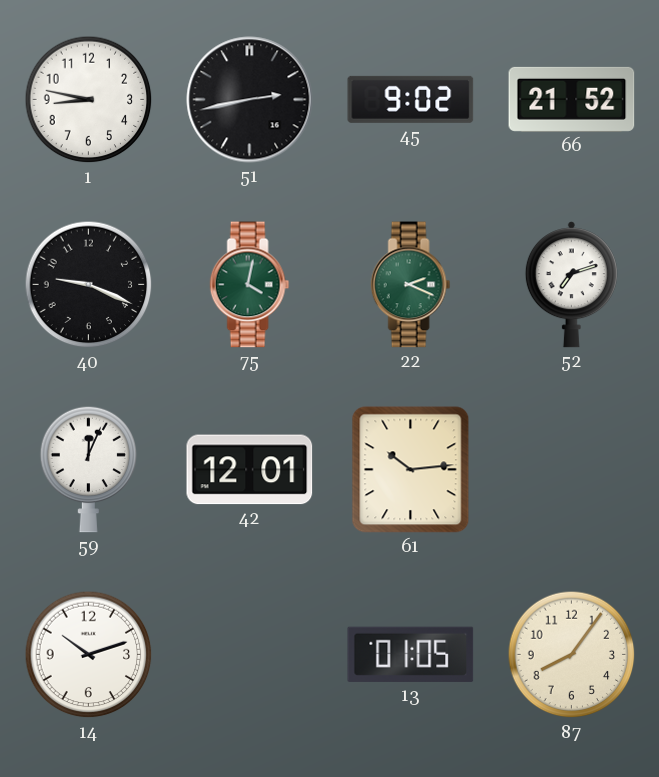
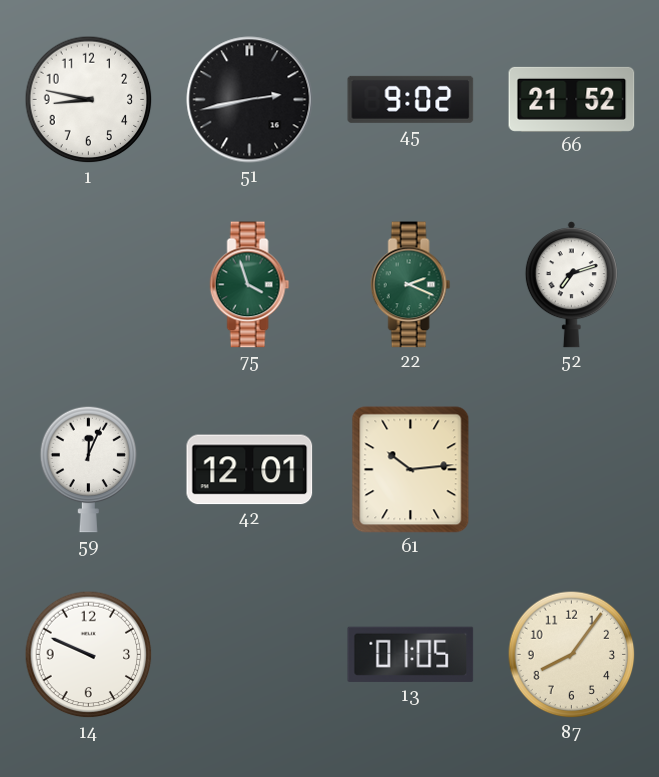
40: 9:19 -> none (89, 285)
75: 4:02 -> 3:57 (250, 285)
14: 10:12 -> 9:49 (89, 655)
